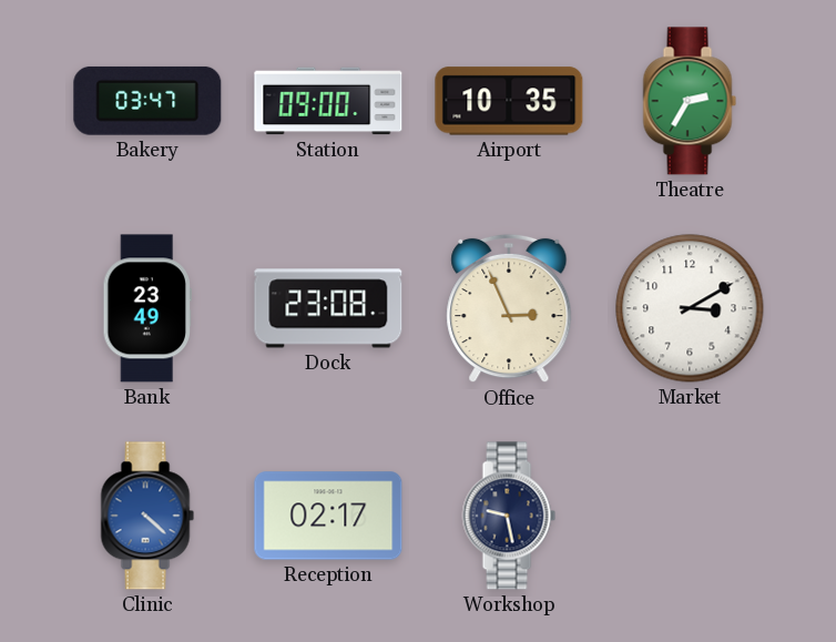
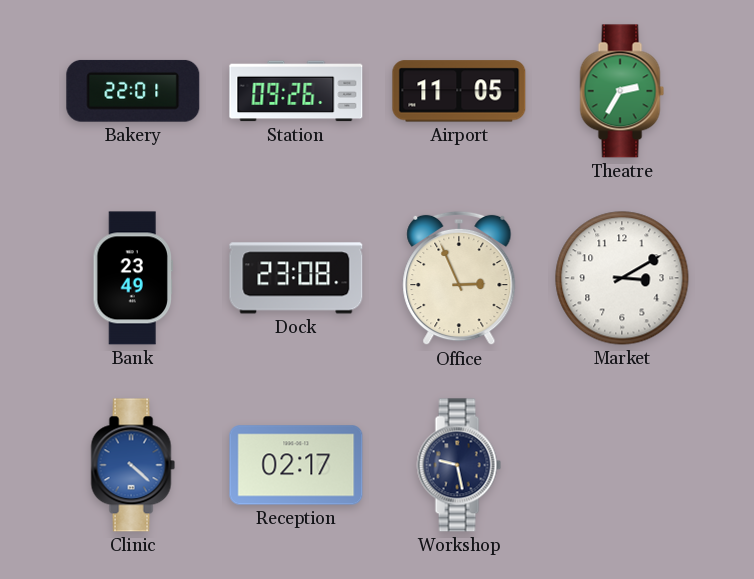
Bakery: 03:47 -> 22:01 (133, 91)
Station: 09:00 -> 09:26 (296, 91)
Airport: 10:35 -> 11:05 (459, 91)
